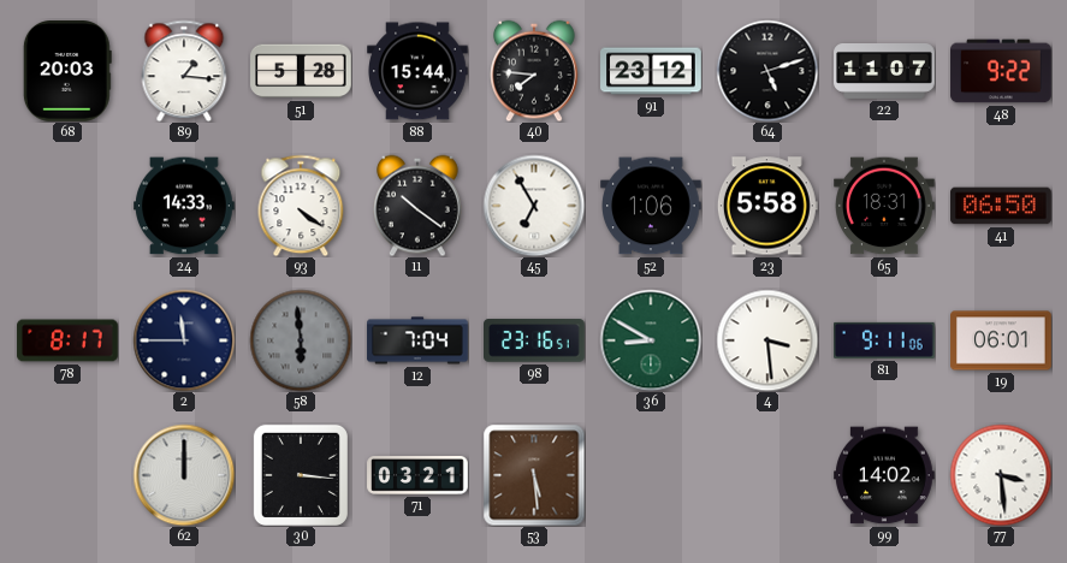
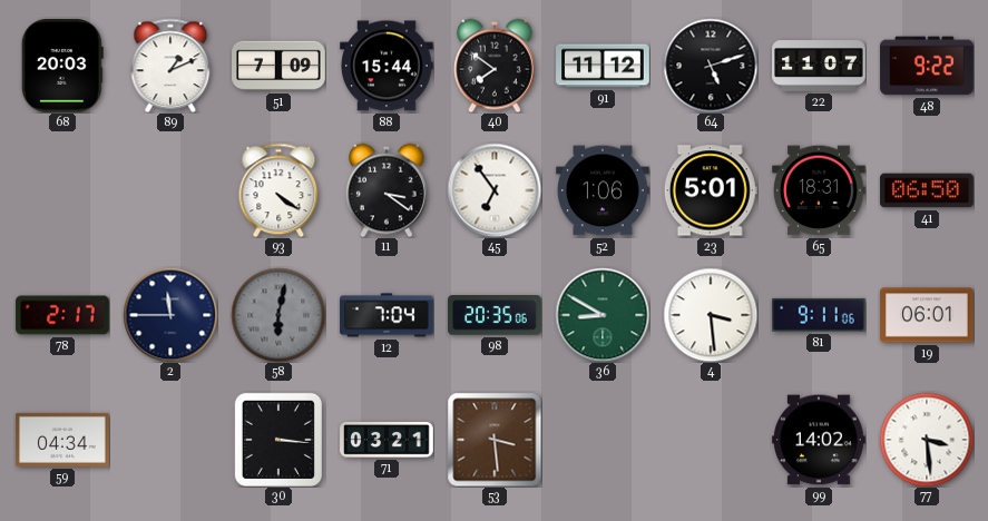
89: 1:16 -> 1:11 (170, 66)
51: 5:28 -> 7:09 (278, 66)
40: 7:46 -> 7:51 (496, 66)
91: 23:12 -> 11:12 (603, 66)
24: 14:33 -> none (185, 206)
11: 10:21 -> 3:21 (388, 190)
45: 6:55 -> 6:54 (495, 190)
23: 5:58 -> 5:01 (711, 190)
78: 8:17 -> 2:17 (62, 315)
58: 5:59 -> 6:02 (278, 315)
98: 23:16 -> 20:35 (496, 315)
59: none -> 04:34 (62, 440)
62: 12:00 -> none (184, 475)
53: 5:29 -> 3:29 (495, 440)
